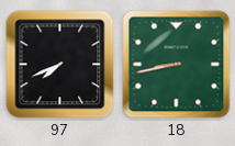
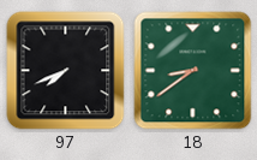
18: 8:43 -> 8:39 (193, 71)
